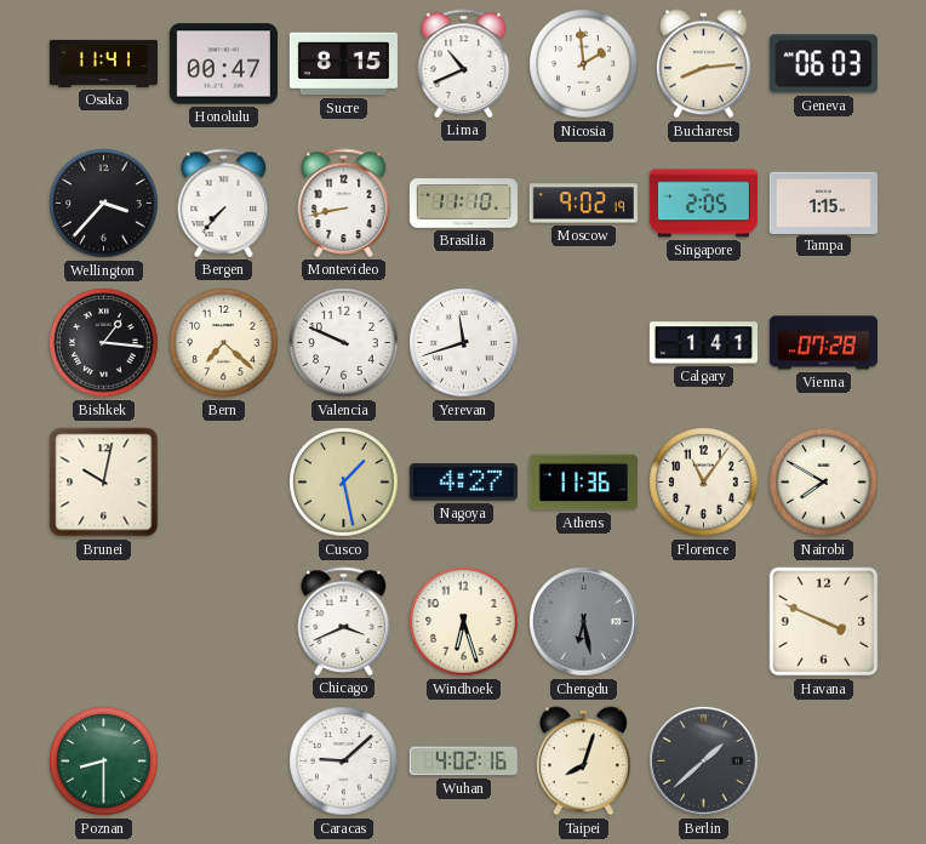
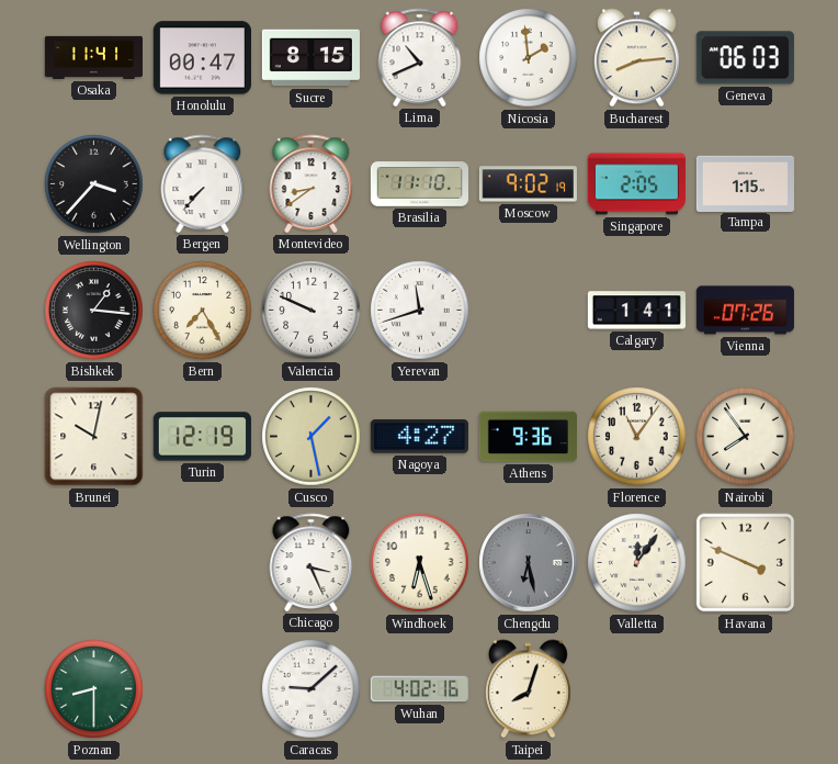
Montevideo: 8:43 -> 8:39 (312, 183)
Bern: 7:22 -> 7:25 (203, 311)
Vienna: 07:28 -> 07:26 (745, 311)
Turin: none -> 12:19 (202, 437)
Athens: 11:36 -> 9:36 (528, 437)
Nairobi: 7:50 -> 7:54 (746, 437)
Chicago: 3:41 -> 3:26 (312, 562)
Valletta: none -> 12:06 (637, 563)
Berlin: 1:38 -> none (704, 762)
